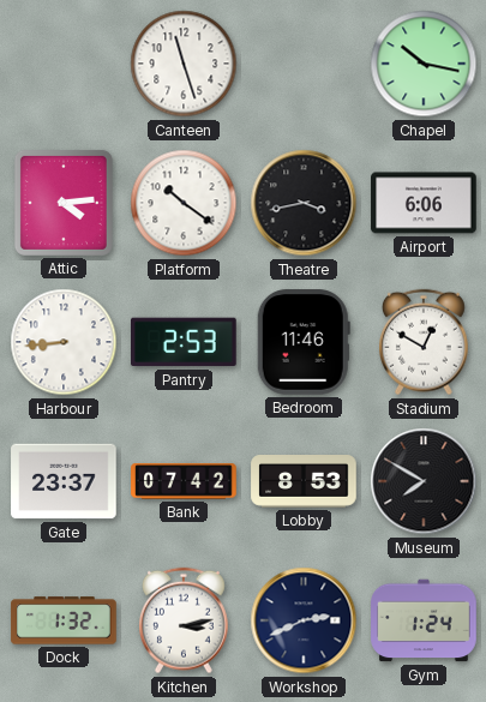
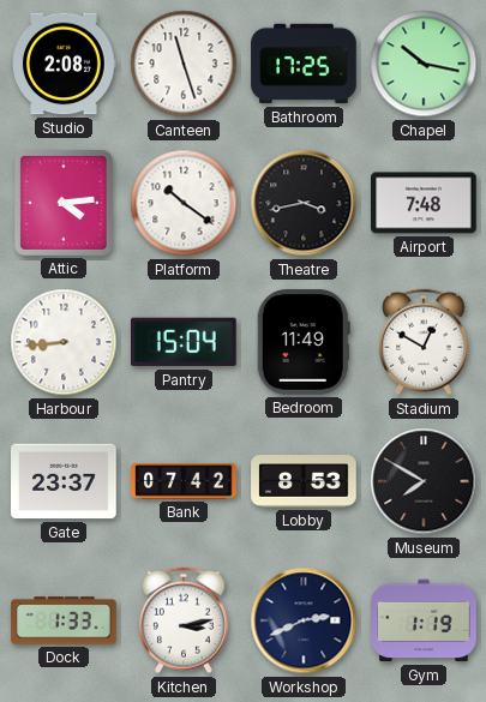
Studio: none -> 2:08 (64, 64)
Bathroom: none -> 17:25 (304, 64)
Airport: 6:06 -> 7:48 (424, 203)
Pantry: 2:53 -> 15:04 (185, 342)
Bedroom: 11:46 -> 11:49 (304, 342)
Dock: 1:32 -> 1:33 (64, 620)
Gym: 1:24 -> 1:19 (424, 620)
